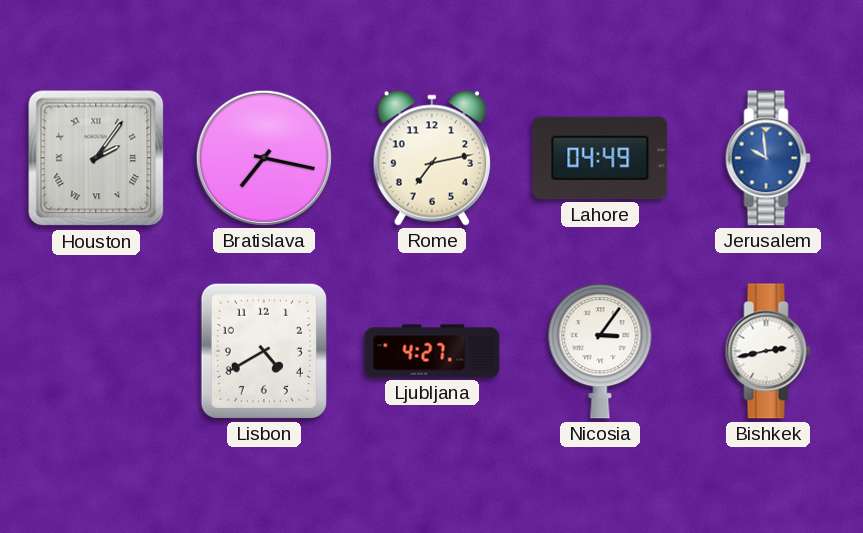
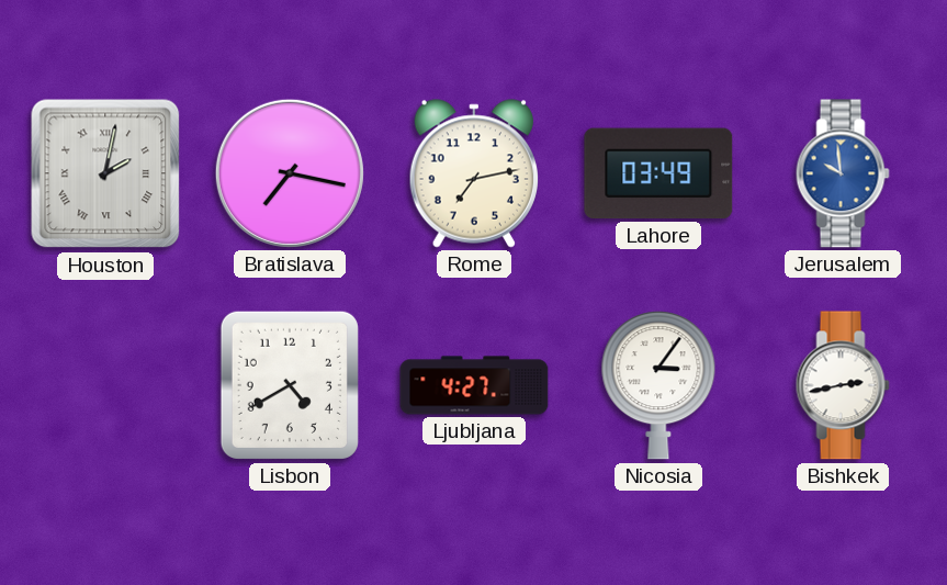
Houston: 2:06 -> 2:02 (105, 173)
Lahore: 04:49 -> 03:49 (658, 173)
